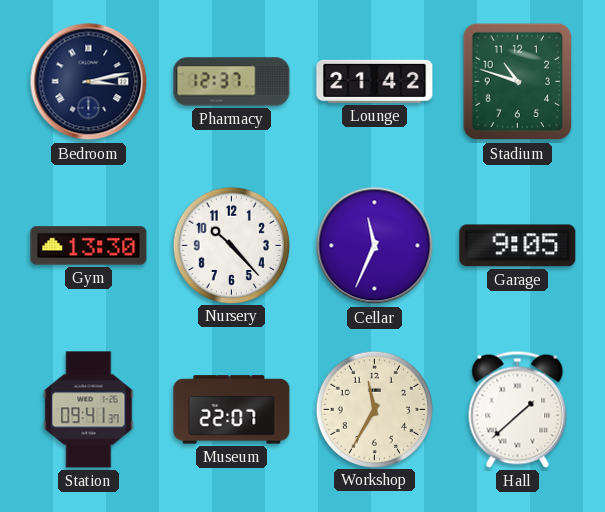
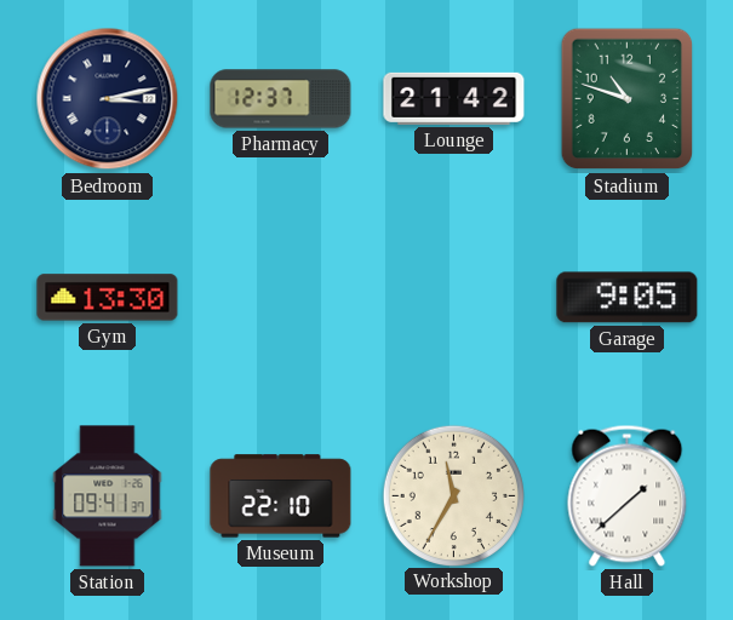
Nursery: 10:23 -> none (231, 245)
Cellar: 11:34 -> none (375, 246)
Museum: 22:07 -> 22:10 (281, 496)
